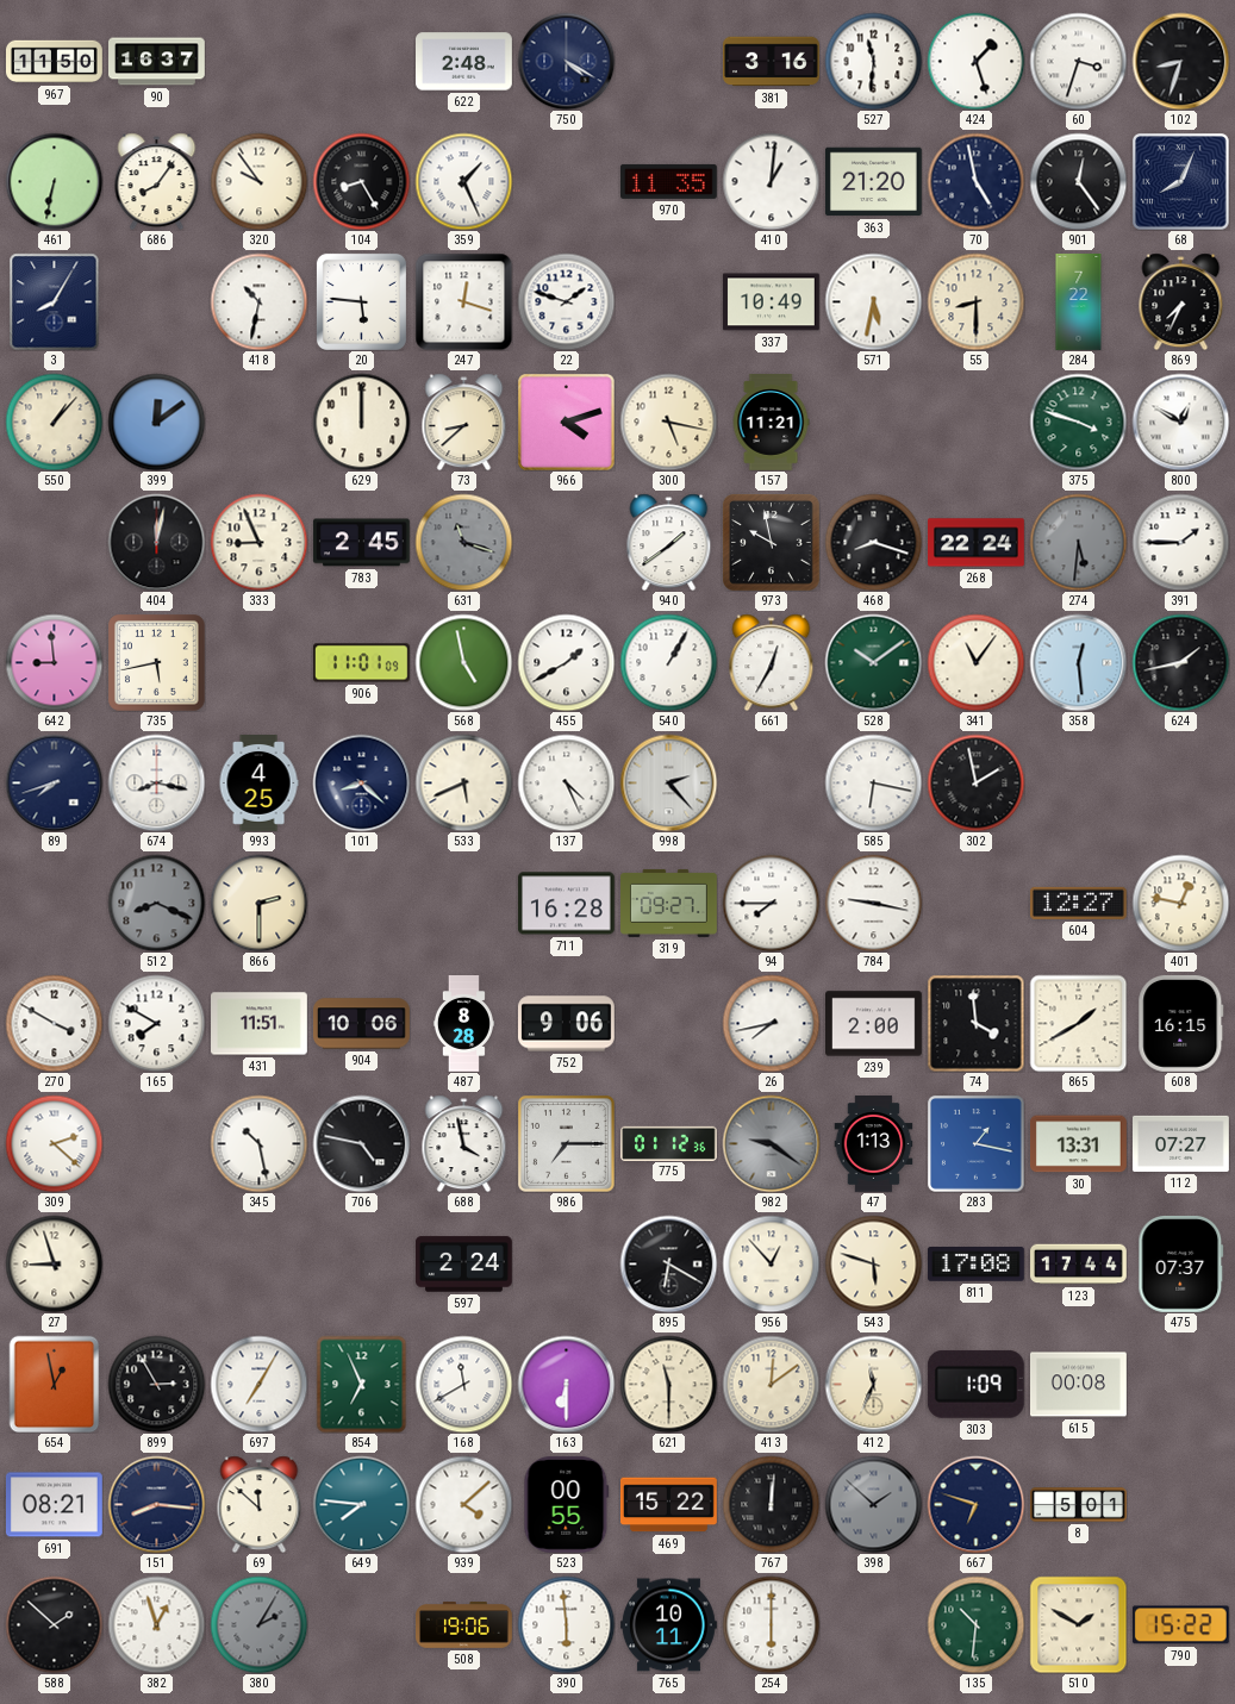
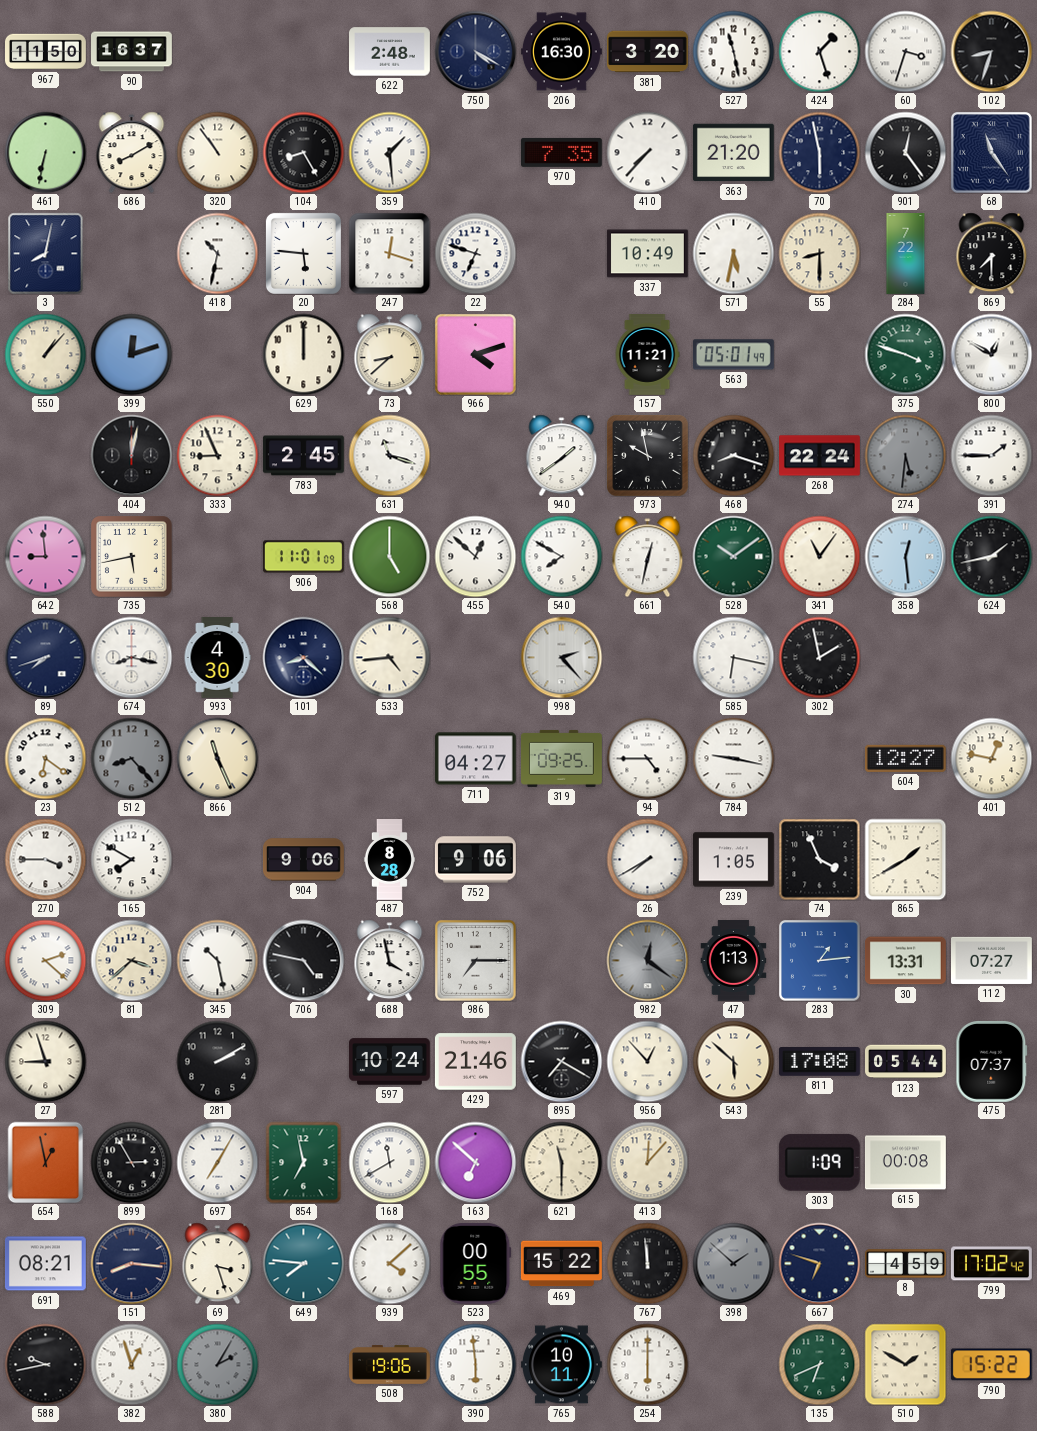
206: none -> 16:30 (562, 52)
381: 3:16 -> 3:20 (648, 52)
527: 11:31 -> 11:28 (733, 51)
686: 8:06 -> 8:10 (132, 152)
320: 9:54 -> 10:54 (217, 152)
359: 1:26 -> 1:29 (389, 152)
970: 11:35 -> 7:35 (561, 152)
410: 1:01 -> 7:37 (647, 152)
70: 4:58 -> 5:58 (819, 152)
68: 8:04 -> 11:24 (992, 153)
3: 8:05 -> 8:02 (46, 253)
22: 1:48 -> 6:48 (475, 253)
869: 7:34 -> 7:30 (992, 253)
399: 12:09 -> 12:12 (131, 354)
300: 5:17 -> none (668, 422)
563: none -> 05:01 (733, 355)
631 dial: grey -> white (389, 455)
568: 4:58 -> 5:00 (389, 556)
455: 1:40 -> 12:52 (475, 556)
540: 1:05 -> 7:50 (561, 556)
661: 12:35 -> 12:32 (648, 556)
993: 4:25 -> 4:30 (217, 658)
533: 5:41 -> 4:44 (389, 657)
137: 4:26 -> none (566, 782)
23: none -> 6:21 (45, 758)
512: 8:19 -> 8:23 (131, 758)
866: 2:30 -> 11:26 (217, 758)
711: 16:28 -> 04:27 (475, 759)
319: 09:27 -> 09:25 (562, 758)
94: 7:45 -> 4:45 (647, 758)
270: 3:50 -> 3:45 (45, 859)
431: 11:51 -> none (260, 1024)
904: 10:06 -> 9:06 (304, 860)
26: 7:43 -> 7:40 (647, 859)
239: 2:00 -> 1:05 (734, 860)
74: 3:59 -> 3:56 (819, 859)
608: 16:15 -> none (1181, 1023)
81: none -> 3:38 (131, 960)
775: 01:12 -> none (669, 1143)
982: 9:21 -> 12:21 (647, 960)
283: 1:17 -> 1:14 (820, 961)
281: none -> 2:10 (217, 1061)
597: 2:24 -> 10:24 (389, 1062)
429: none -> 21:46 (475, 1062)
895: 6:20 -> 7:20 (561, 1061)
543: 5:48 -> 5:52 (733, 1061)
123: 17:44 -> 05:44 (906, 1062)
854: 6:56 -> 6:58 (304, 1162)
163: 6:30 -> 6:52 (475, 1162)
413: 12:09 -> 12:07 (647, 1162)
412: 11:34 -> none (873, 1384)
69: 11:52 -> 3:27 (218, 1263)
767: 12:01 -> 11:59 (647, 1263)
8: 5:01 -> 4:59 (906, 1264)
799: none -> 17:02 (991, 1264)
588: 1:52 -> 9:43 (45, 1364)
135: 10:31 -> 6:41 (819, 1364)
